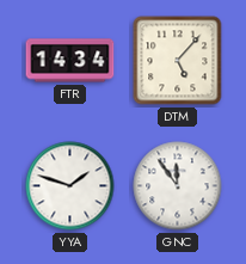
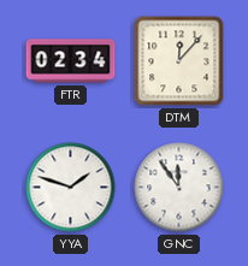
FTR: 14:34 -> 02:34 (71, 61)
DTM: 5:07 -> 12:07 (179, 61)
